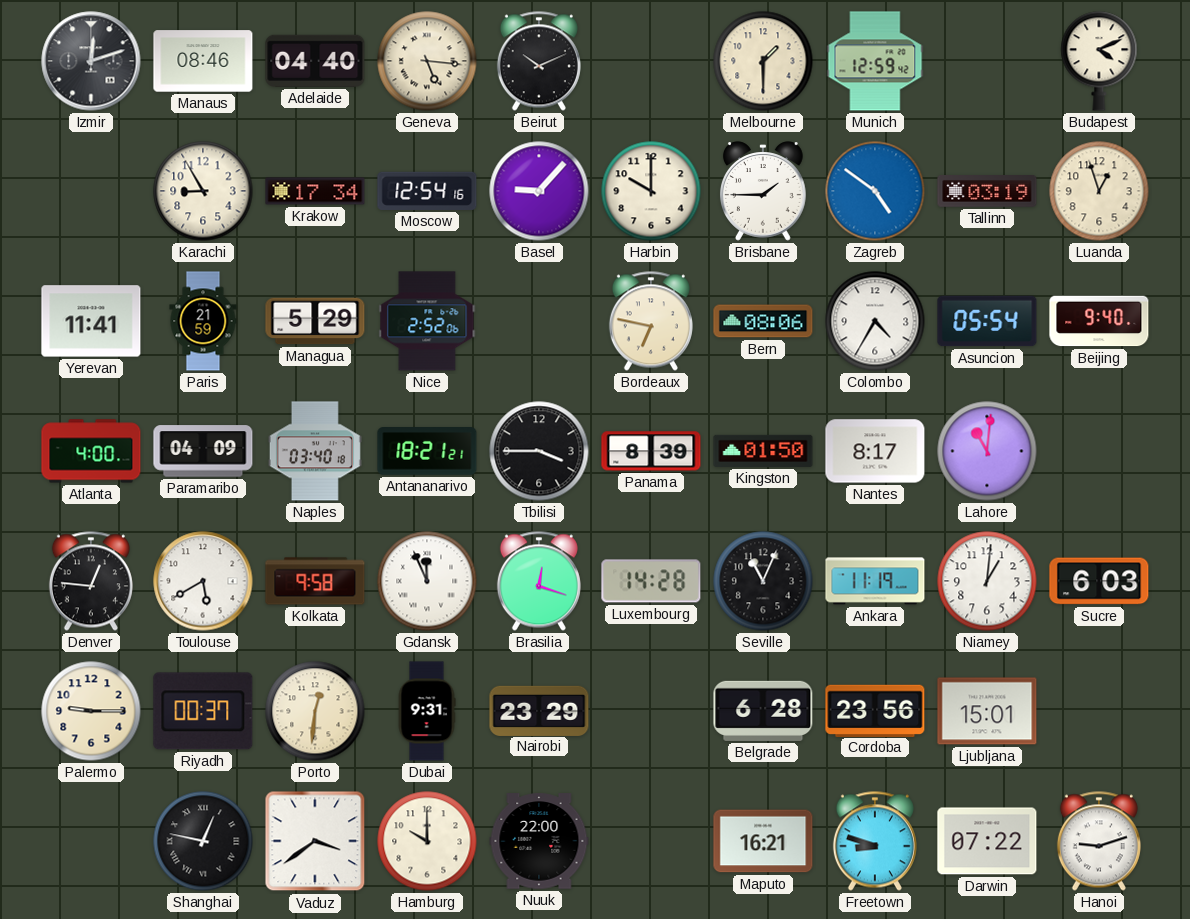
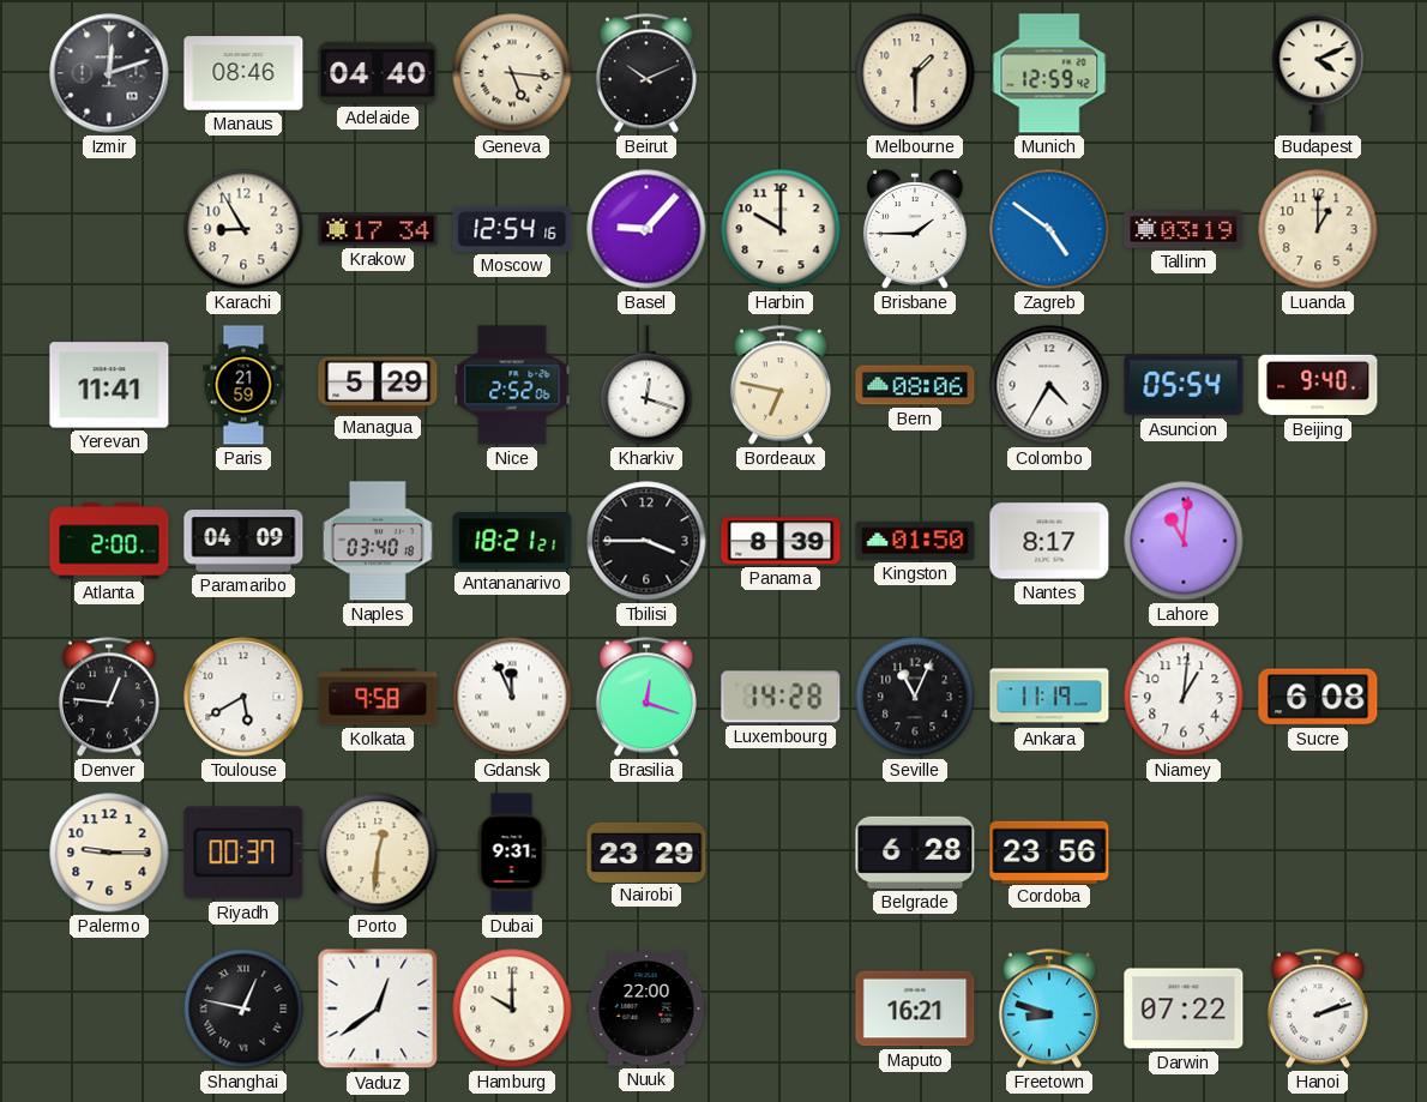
Luanda: 12:57 -> 1:00 (1318, 229)
Kharkiv: none -> 12:18 (646, 385)
Atlanta: 4:00 -> 2:00 (109, 541)
Sucre: 6:03 -> 6:08 (1318, 697)
Ljubljana: 15:01 -> none (987, 711)
Vaduz: 3:39 -> 12:39 (378, 1008)
Hanoi: 9:12 -> 2:12 (1318, 1008)
